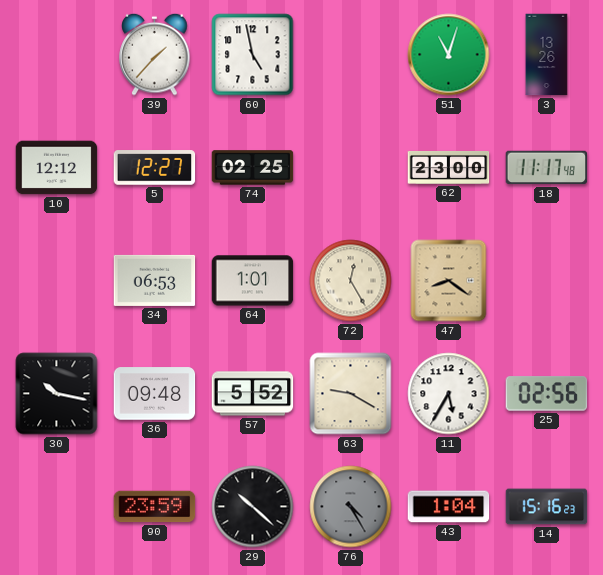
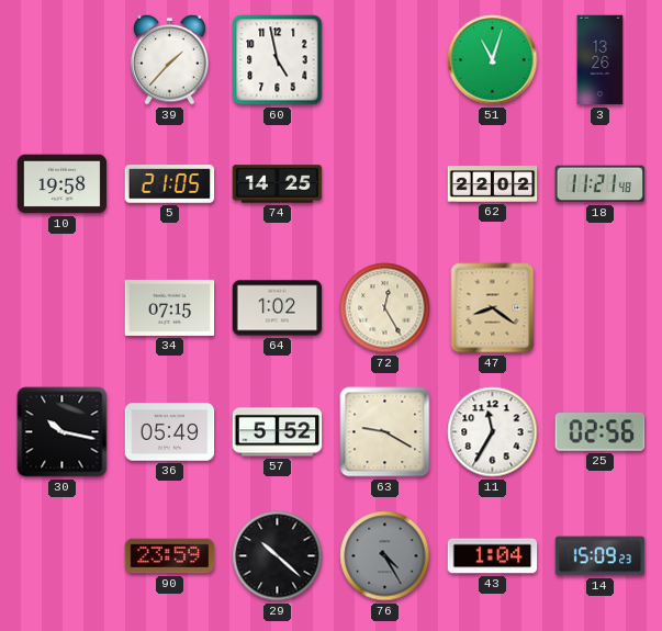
10: 12:12 -> 19:58 (63, 184)
5: 12:27 -> 21:05 (170, 184)
74: 02:25 -> 14:25 (278, 184)
62: 23:00 -> 22:02 (493, 183)
18: 11:17 -> 11:21 (601, 184)
34: 06:53 -> 07:15 (170, 307)
64: 1:01 -> 1:02 (278, 308)
36: 09:48 -> 05:49 (170, 432)
11: 5:35 -> 11:35 (493, 432)
14: 15:16 -> 15:09 (601, 556)
